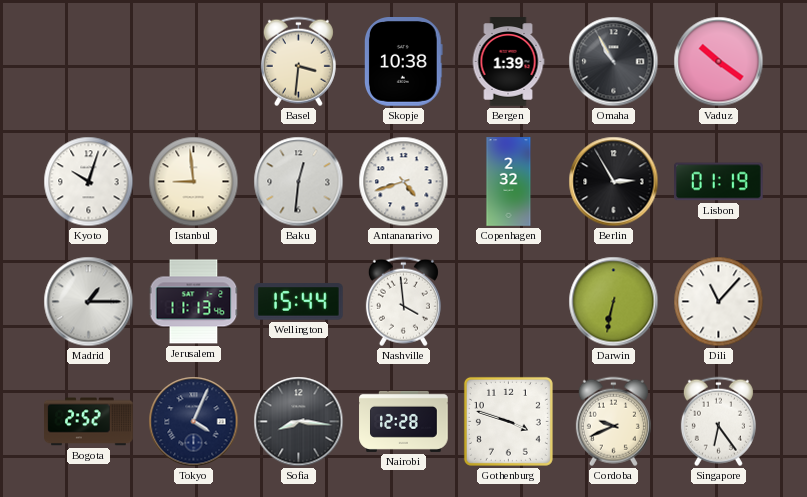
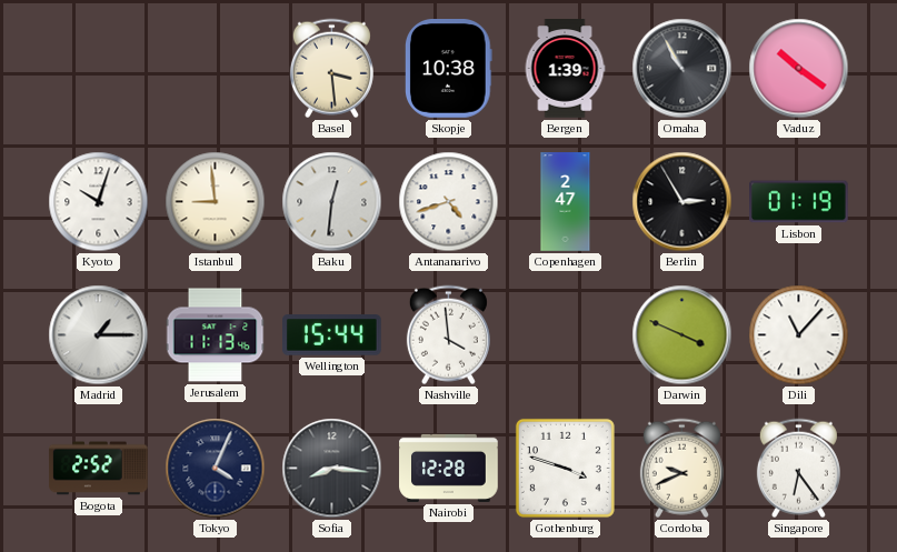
Basel: 3:31 -> 3:29 (331, 69)
Copenhagen: 2:32 -> 2:47 (566, 202)
Darwin: 6:32 -> 3:49 (682, 335)
